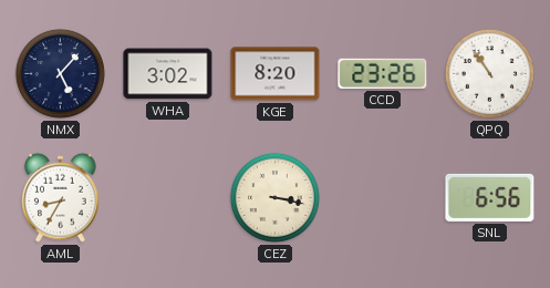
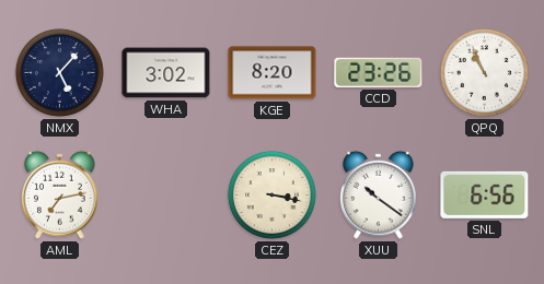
QPQ: 10:54 -> 10:56 (484, 72)
AML: 8:35 -> 7:13 (60, 194)
XUU: none -> 10:21 (379, 194)
